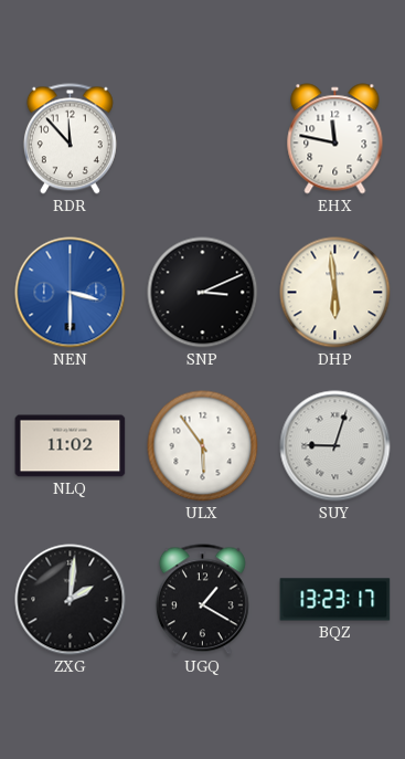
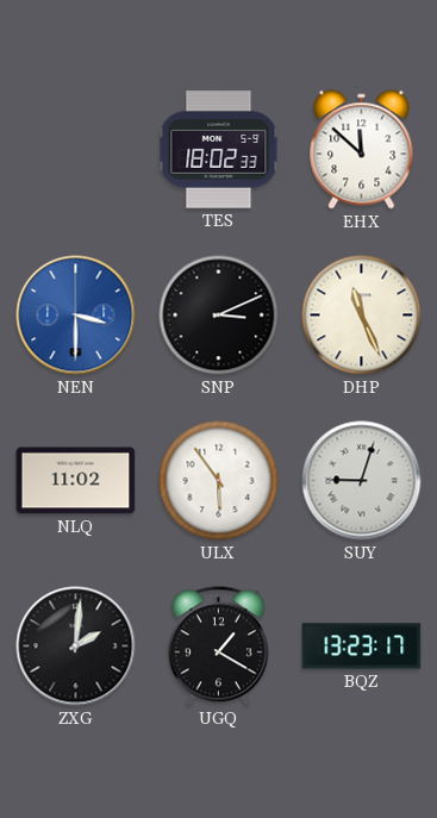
RDR: 11:53 -> none (70, 139)
TES: none -> 18:02 (219, 150)
EHX: 11:47 -> 11:52 (362, 150)
DHP: 5:59 -> 11:26 (362, 316)
